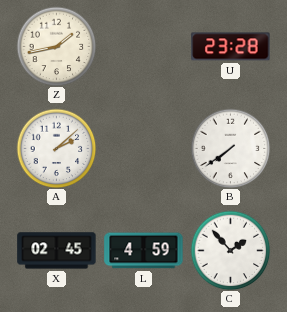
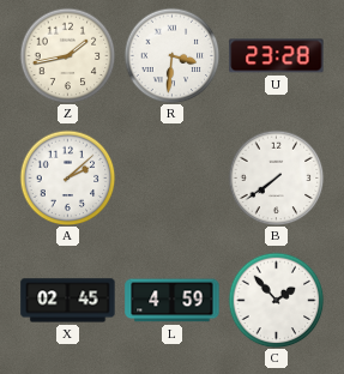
R: none -> 3:31 (171, 55)
